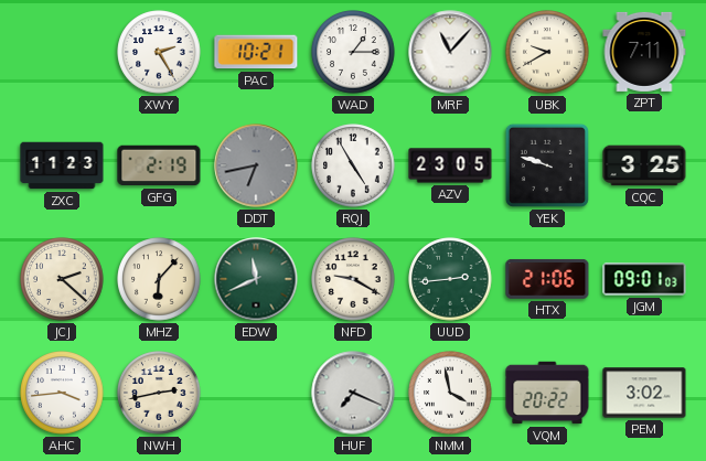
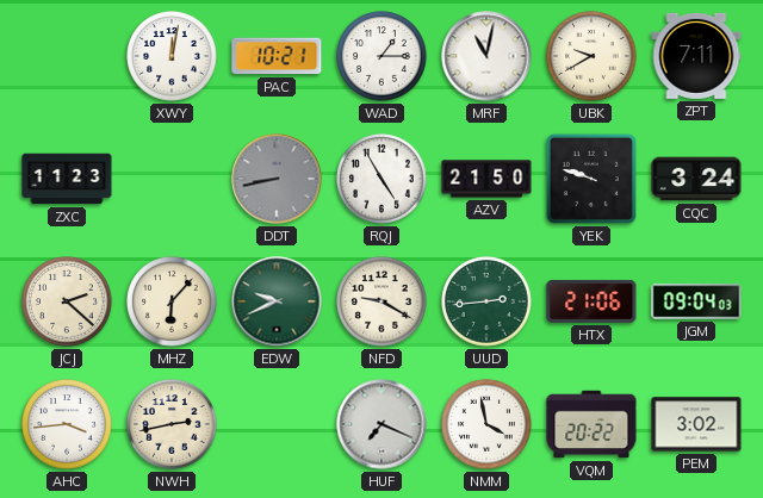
XWY: 2:25 -> 12:02 (172, 56)
MRF: 11:07 -> 11:02 (486, 56)
GFG: 2:19 -> none (159, 165)
DDT: 6:43 -> 8:43 (277, 179)
AZV: 23:05 -> 21:50 (486, 179)
CQC: 3:25 -> 3:24 (696, 179)
EDW: 11:41 -> 9:41 (277, 301)
JGM: 09:01 -> 09:04 (696, 301)
